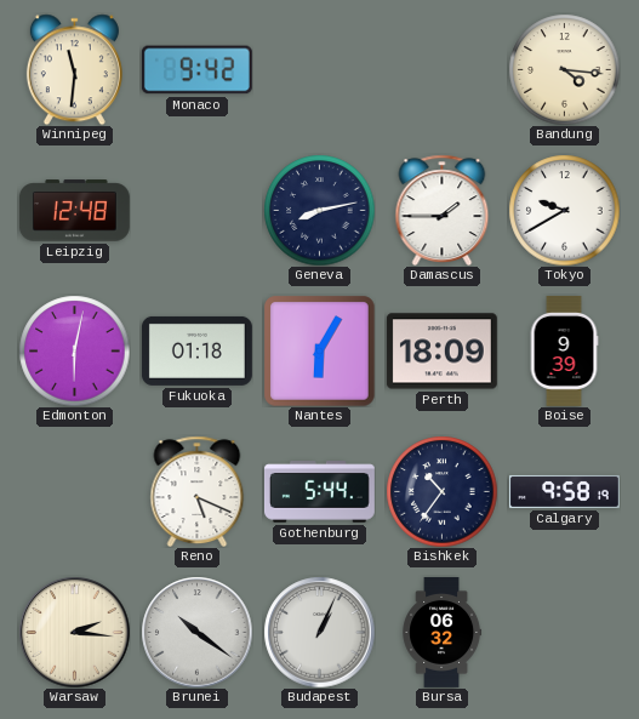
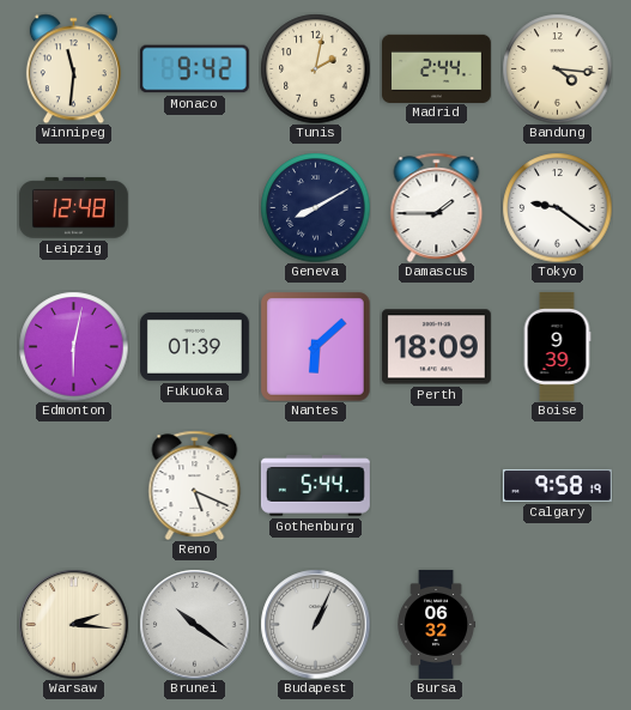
Tunis: none -> 2:02 (315, 68)
Madrid: none -> 2:44 (436, 68)
Geneva: 8:13 -> 8:10 (315, 207)
Tokyo: 9:40 -> 9:21 (557, 207)
Fukuoka: 01:18 -> 01:39 (194, 346)
Nantes: 6:05 -> 6:08 (315, 346)
Bishkek: 10:36 -> none (441, 491)
